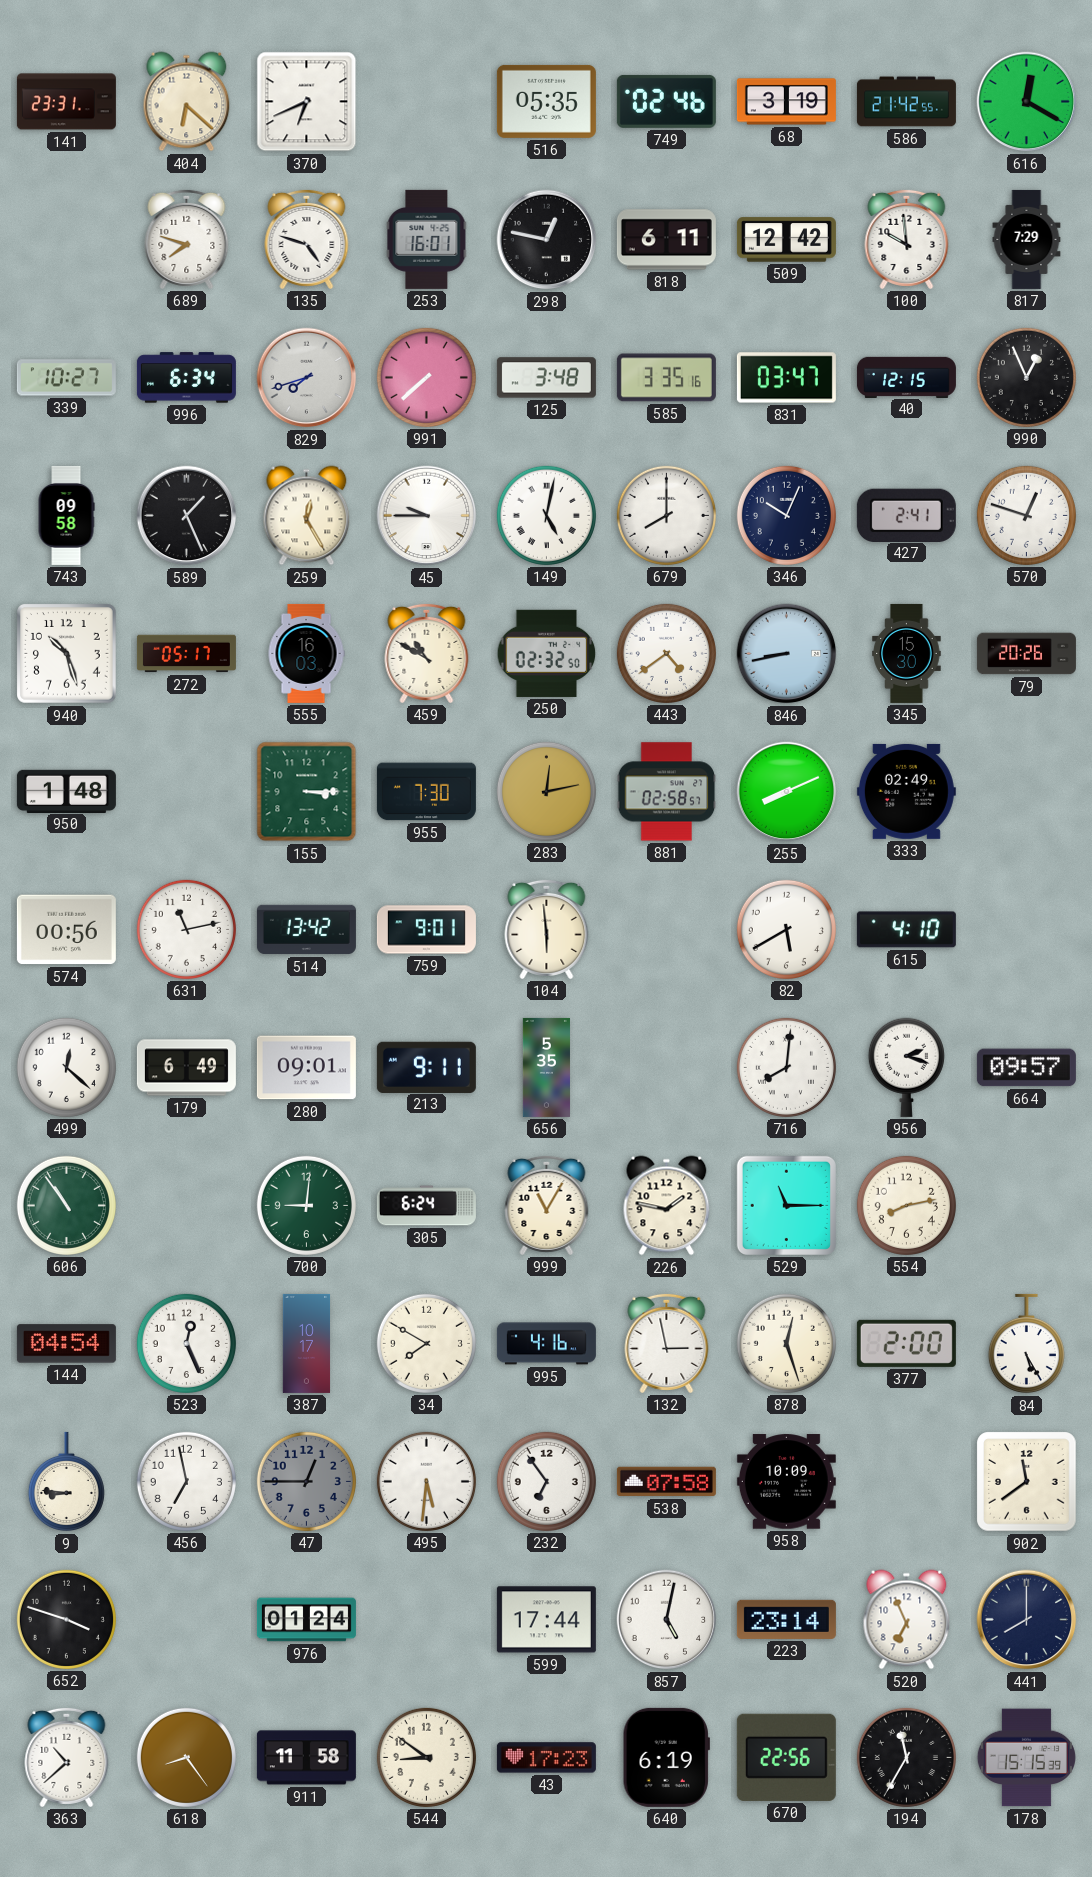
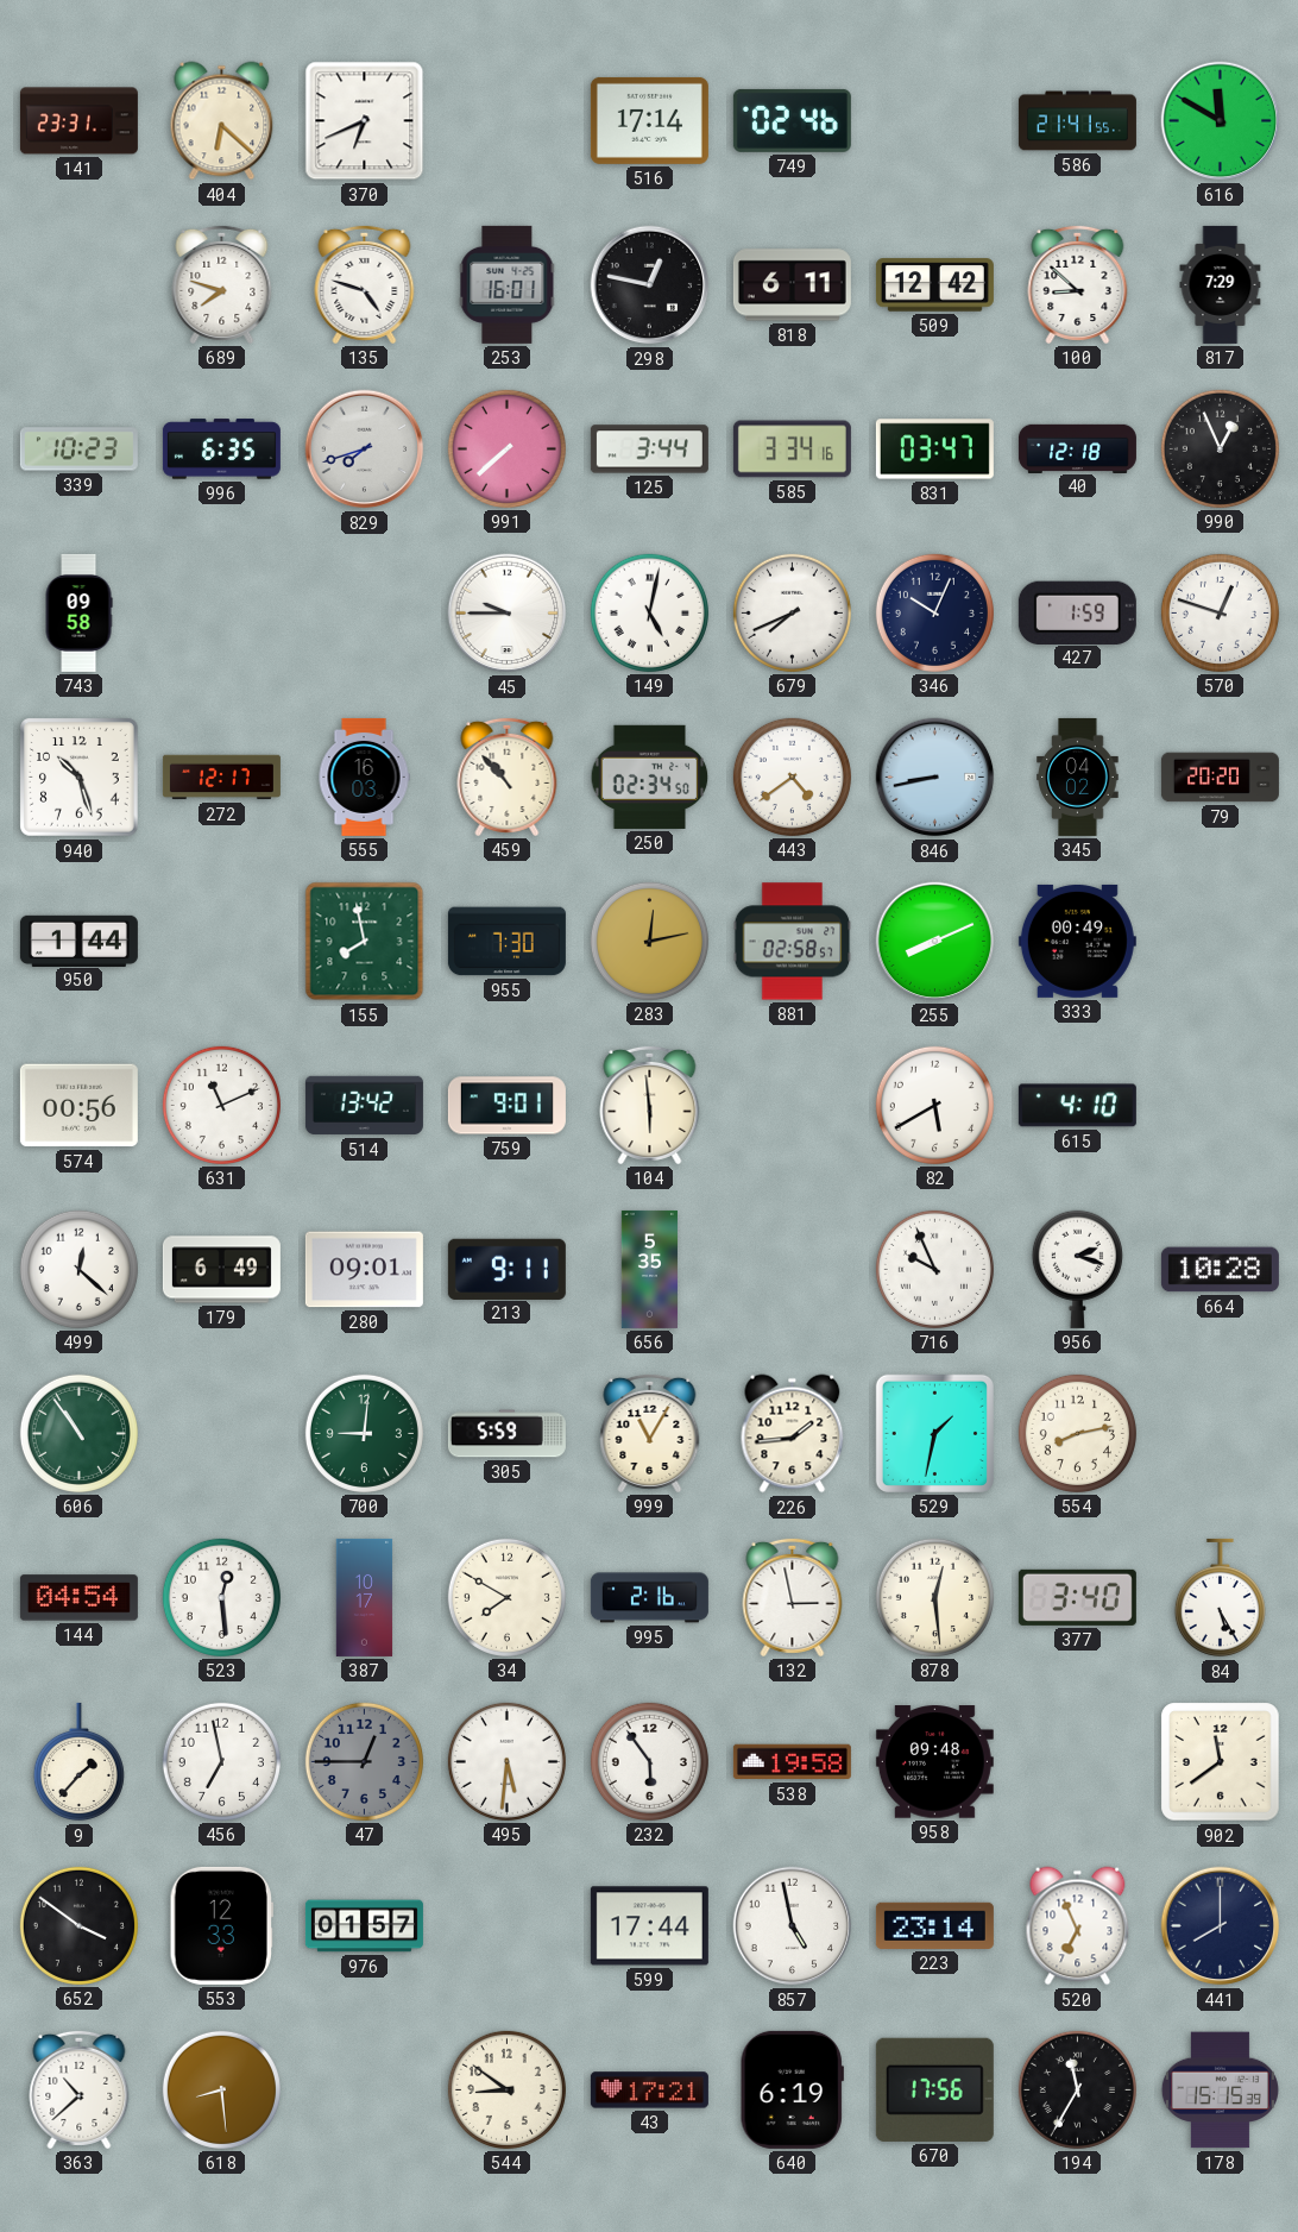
516: 05:35 -> 17:14 (649, 120)
68: 3:19 -> none (786, 102)
586: 21:42 -> 21:41 (1077, 121)
616: 12:20 -> 11:50 (1221, 121)
100: 9:59 -> 8:52 (1078, 284)
339: 10:27 -> 10:23 (78, 449)
996: 6:34 -> 6:35 (221, 449)
125: 3:48 -> 3:44 (649, 449)
585: 3:35 -> 3:34 (792, 449)
40: 12:15 -> 12:18 (1077, 448)
589: 1:26 -> none (187, 516)
259: 12:25 -> none (307, 516)
679: 8:00 -> 7:41 (792, 612)
427: 2:41 -> 1:59 (1077, 612)
272: 05:17 -> 12:17 (221, 778)
459: 10:50 -> 10:53 (508, 777)
250: 02:32 -> 02:34 (650, 777)
345: 15:30 -> 04:02 (1078, 777)
79: 20:26 -> 20:20 (1220, 778)
950: 1:48 -> 1:44 (78, 941)
155: 3:15 -> 7:58 (365, 942)
333: 02:49 -> 00:49 (1077, 941)
631: 11:13 -> 11:11 (221, 1105)
716: 8:01 -> 9:56 (934, 1269)
664: 09:57 -> 10:28 (1220, 1270)
305: 6:24 -> 5:59 (506, 1434)
226: 1:47 -> 1:44 (793, 1434)
529: 11:15 -> 1:32 (934, 1433)
523: 12:26 -> 12:29 (221, 1597)
995: 4:16 -> 2:16 (649, 1598)
878: 12:27 -> 12:29 (934, 1597)
377: 2:00 -> 3:40 (1077, 1597)
9: 8:46 -> 1:37 (78, 1762)
232: 6:54 -> 5:54 (649, 1761)
538: 07:58 -> 19:58 (792, 1762)
958: 10:09 -> 09:48 (934, 1762)
652: 3:48 -> 3:51 (78, 1925)
553: none -> 12:33 (221, 1925)
976: 01:24 -> 01:57 (364, 1926)
857: 5:02 -> 4:58 (793, 1926)
618: 8:24 -> 8:29 (221, 2089)
911: 11:58 -> none (306, 1758)
43: 17:23 -> 17:21 (649, 2090)
670: 22:56 -> 17:56 (934, 2089)
